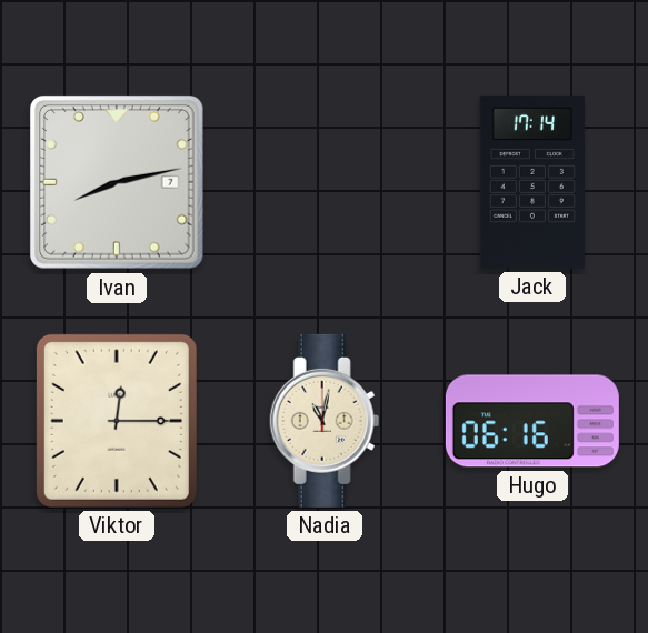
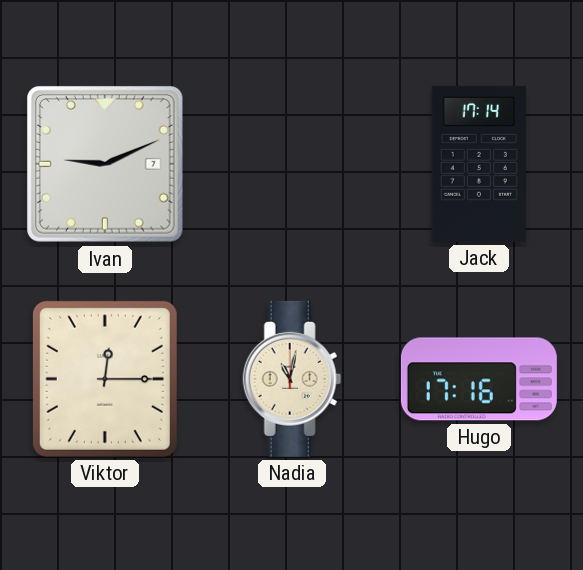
Ivan: 8:13 -> 9:11 (105, 164)
Hugo: 06:16 -> 17:16 (479, 379)
